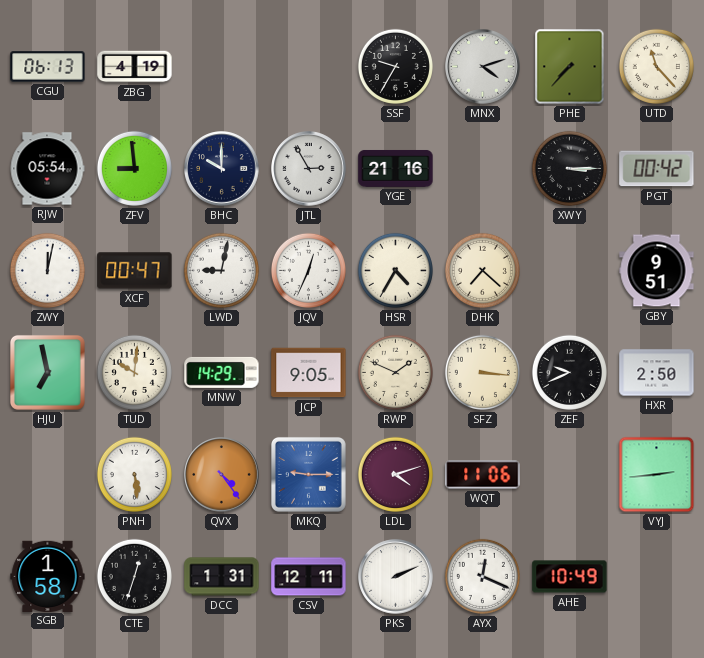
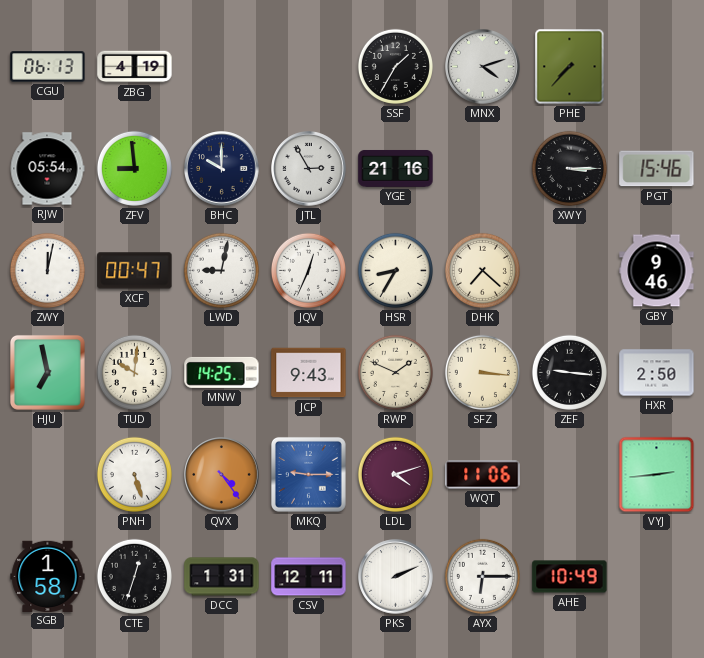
SSF: 9:35 -> 1:35 (395, 66)
UTD: 11:23 -> none (656, 66)
PGT: 00:42 -> 15:46 (657, 169)
HSR: 4:35 -> 8:35 (395, 270)
GBY: 9:51 -> 9:46 (657, 271)
MNW: 14:29 -> 14:25 (222, 372)
JCP: 9:05 -> 9:43 (309, 373)
ZEF: 9:41 -> 9:16 (569, 372)
PNH: 5:29 -> 5:27 (134, 474)
AYX: 12:19 -> 6:15 (482, 576)
